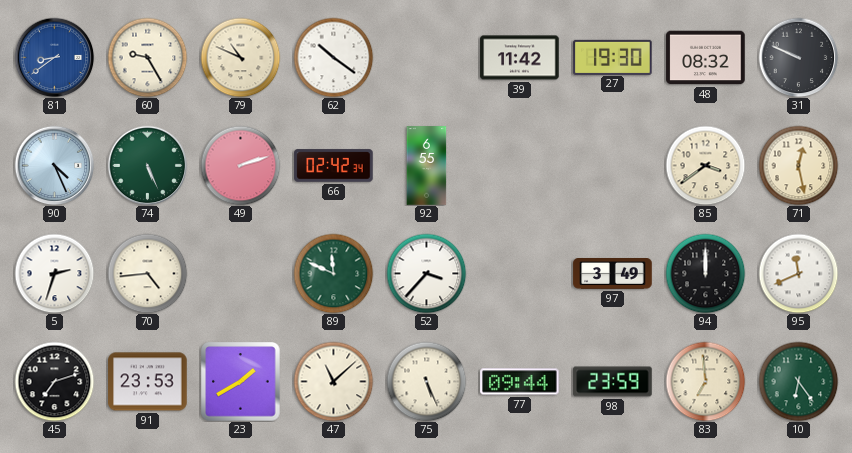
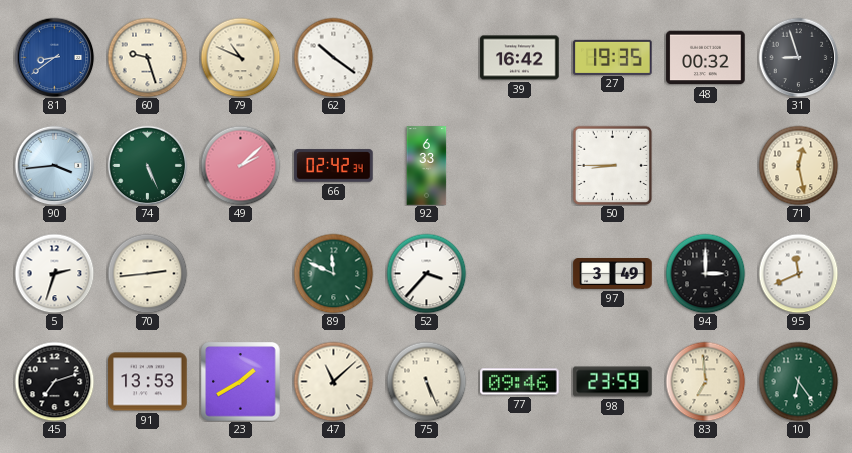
60: 9:25 -> 9:27 (147, 57)
39: 11:42 -> 16:42 (520, 58)
27: 19:30 -> 19:35 (613, 57)
48: 08:32 -> 00:32 (706, 58)
31: 9:49 -> 8:57 (798, 57)
90: 4:26 -> 3:44 (54, 165)
49: 2:12 -> 2:08 (240, 165)
92: 6:55 -> 6:33 (427, 166)
50: none -> 8:45 (612, 165)
85: 3:39 -> none (705, 165)
70: 4:44 -> 2:44 (147, 273)
94: 12:00 -> 3:00 (705, 273)
91: 23:53 -> 13:53 (148, 382)
77: 09:44 -> 09:46 (520, 382)
